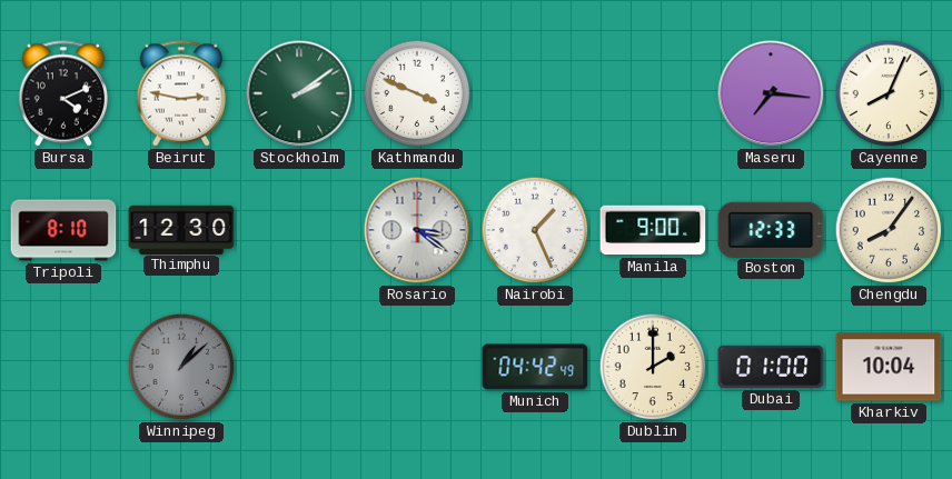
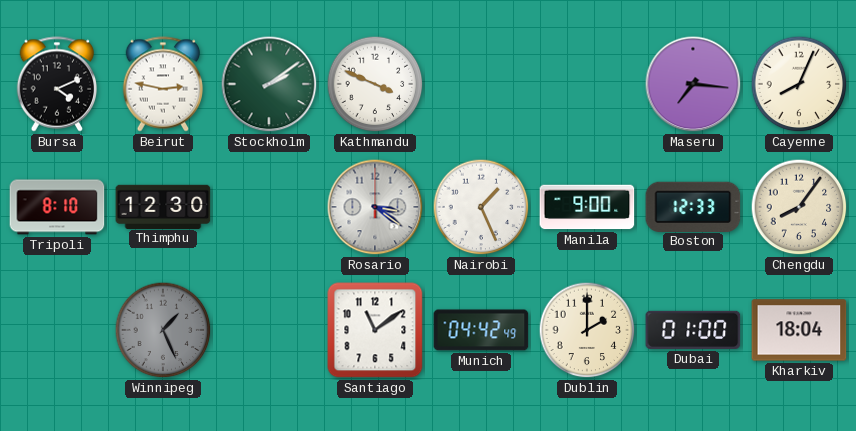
Winnipeg: 1:08 -> 1:26 (163, 330)
Santiago: none -> 11:09 (375, 330)
Kharkiv: 10:04 -> 18:04 (799, 330)
